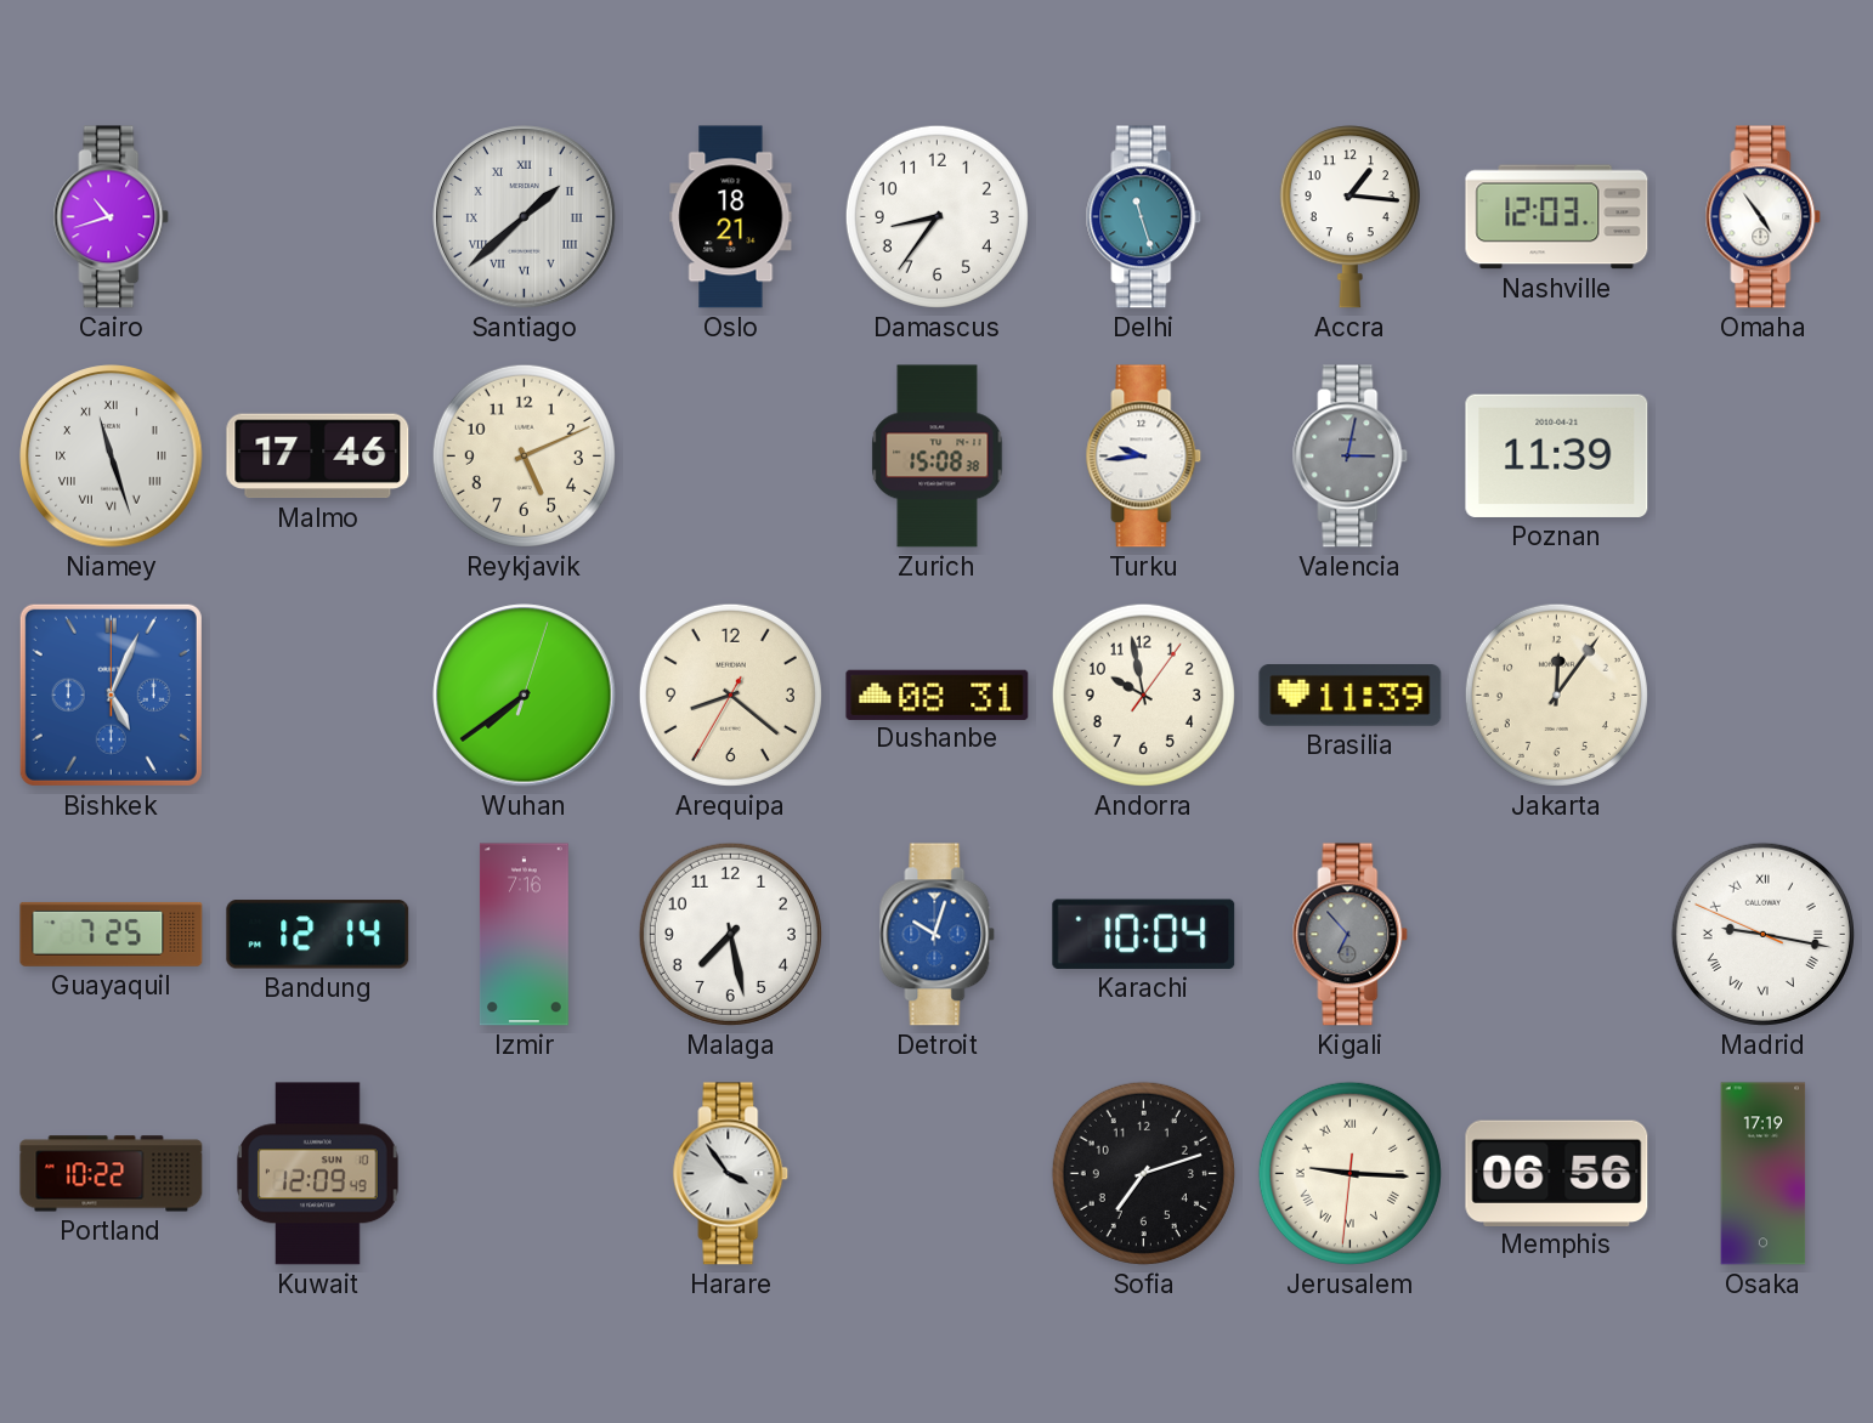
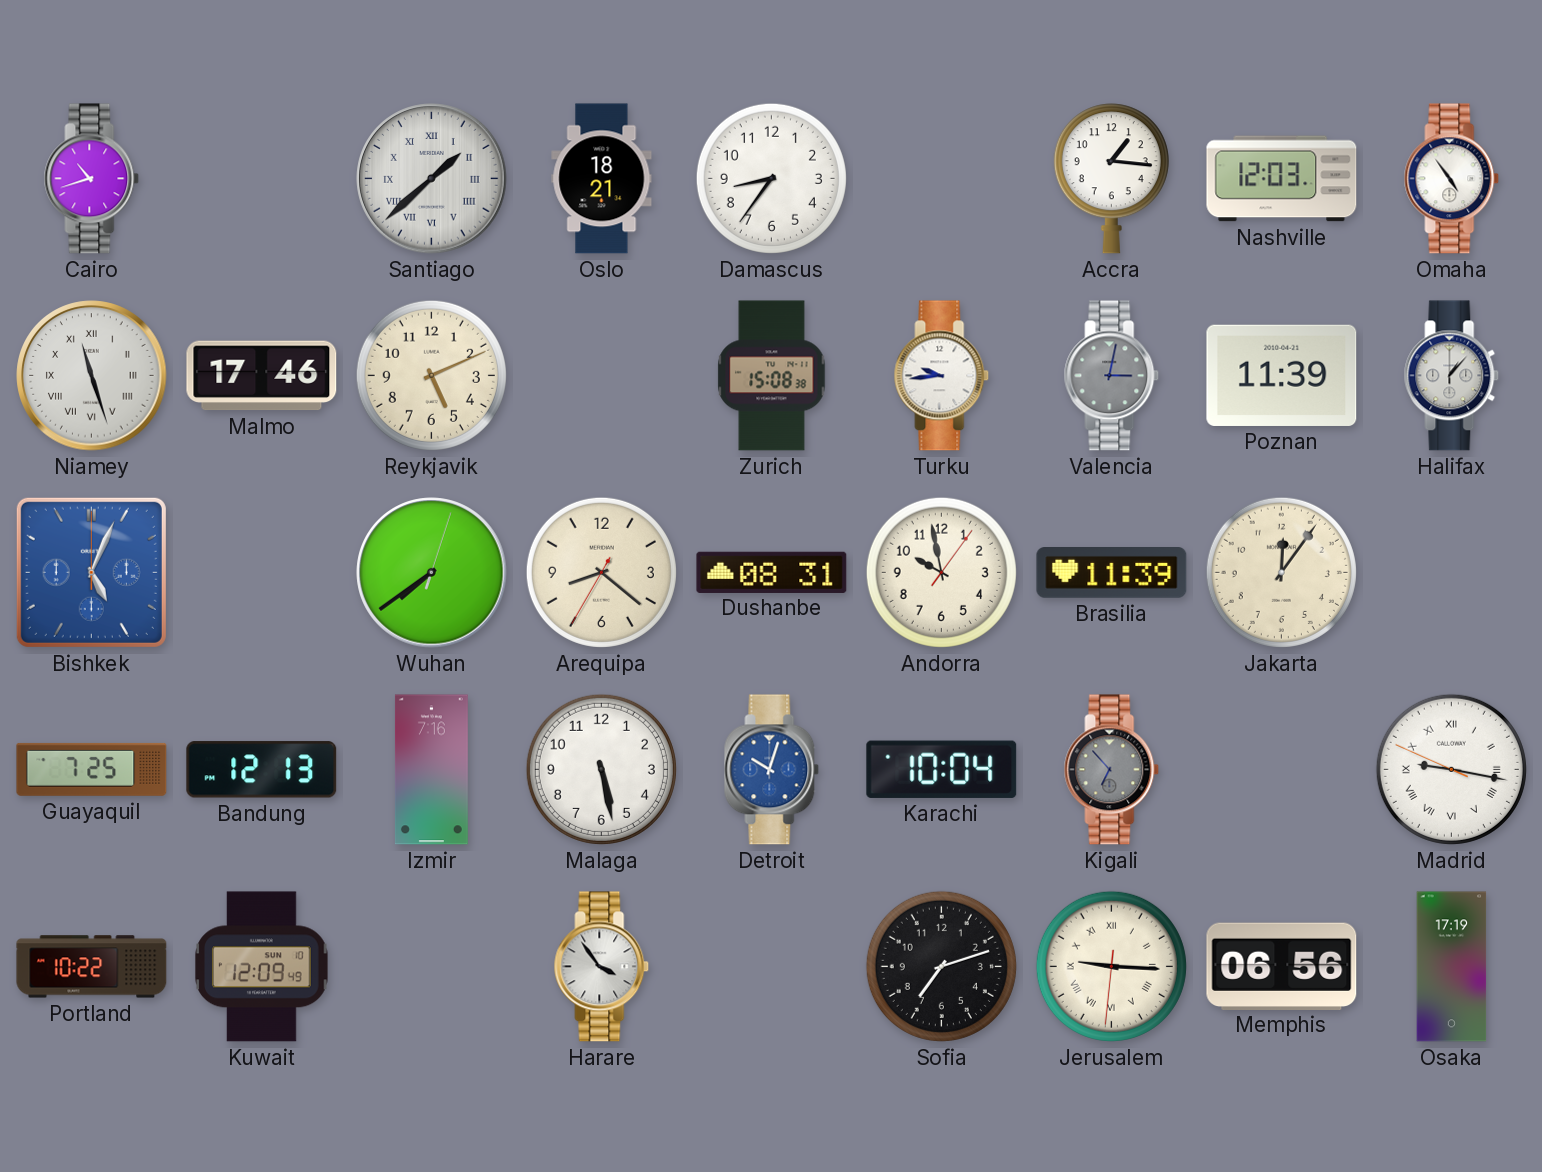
Delhi: 11:27 -> none (1144, 217)
Halifax: none -> 1:07 (1452, 376)
Bandung: 12:14 -> 12:13 (262, 770)
Malaga: 7:28 -> 5:28 (601, 769)
